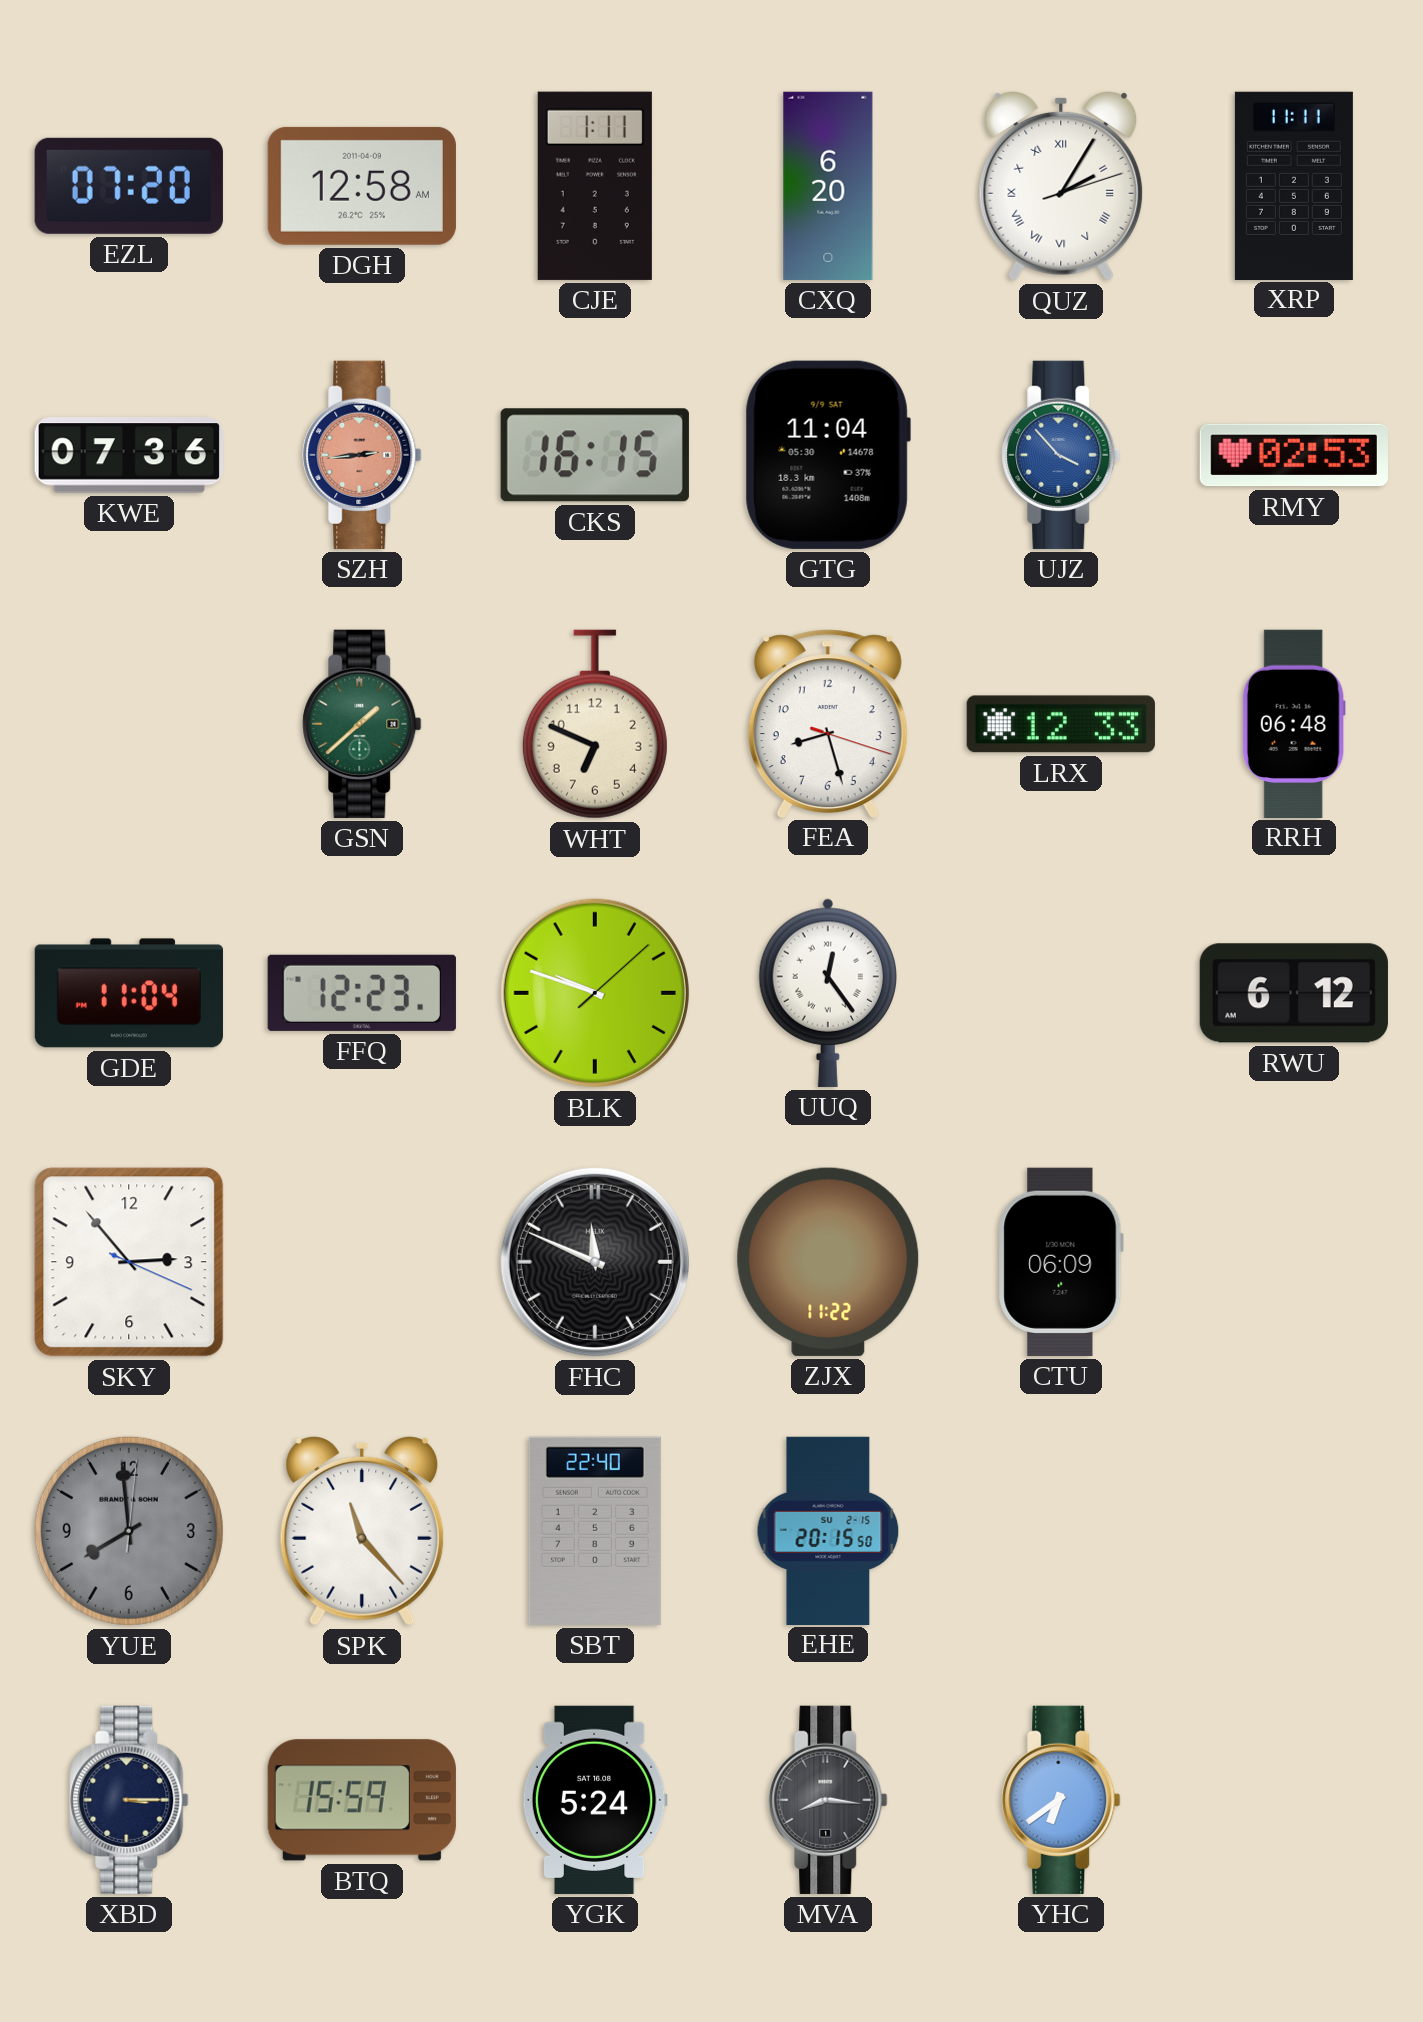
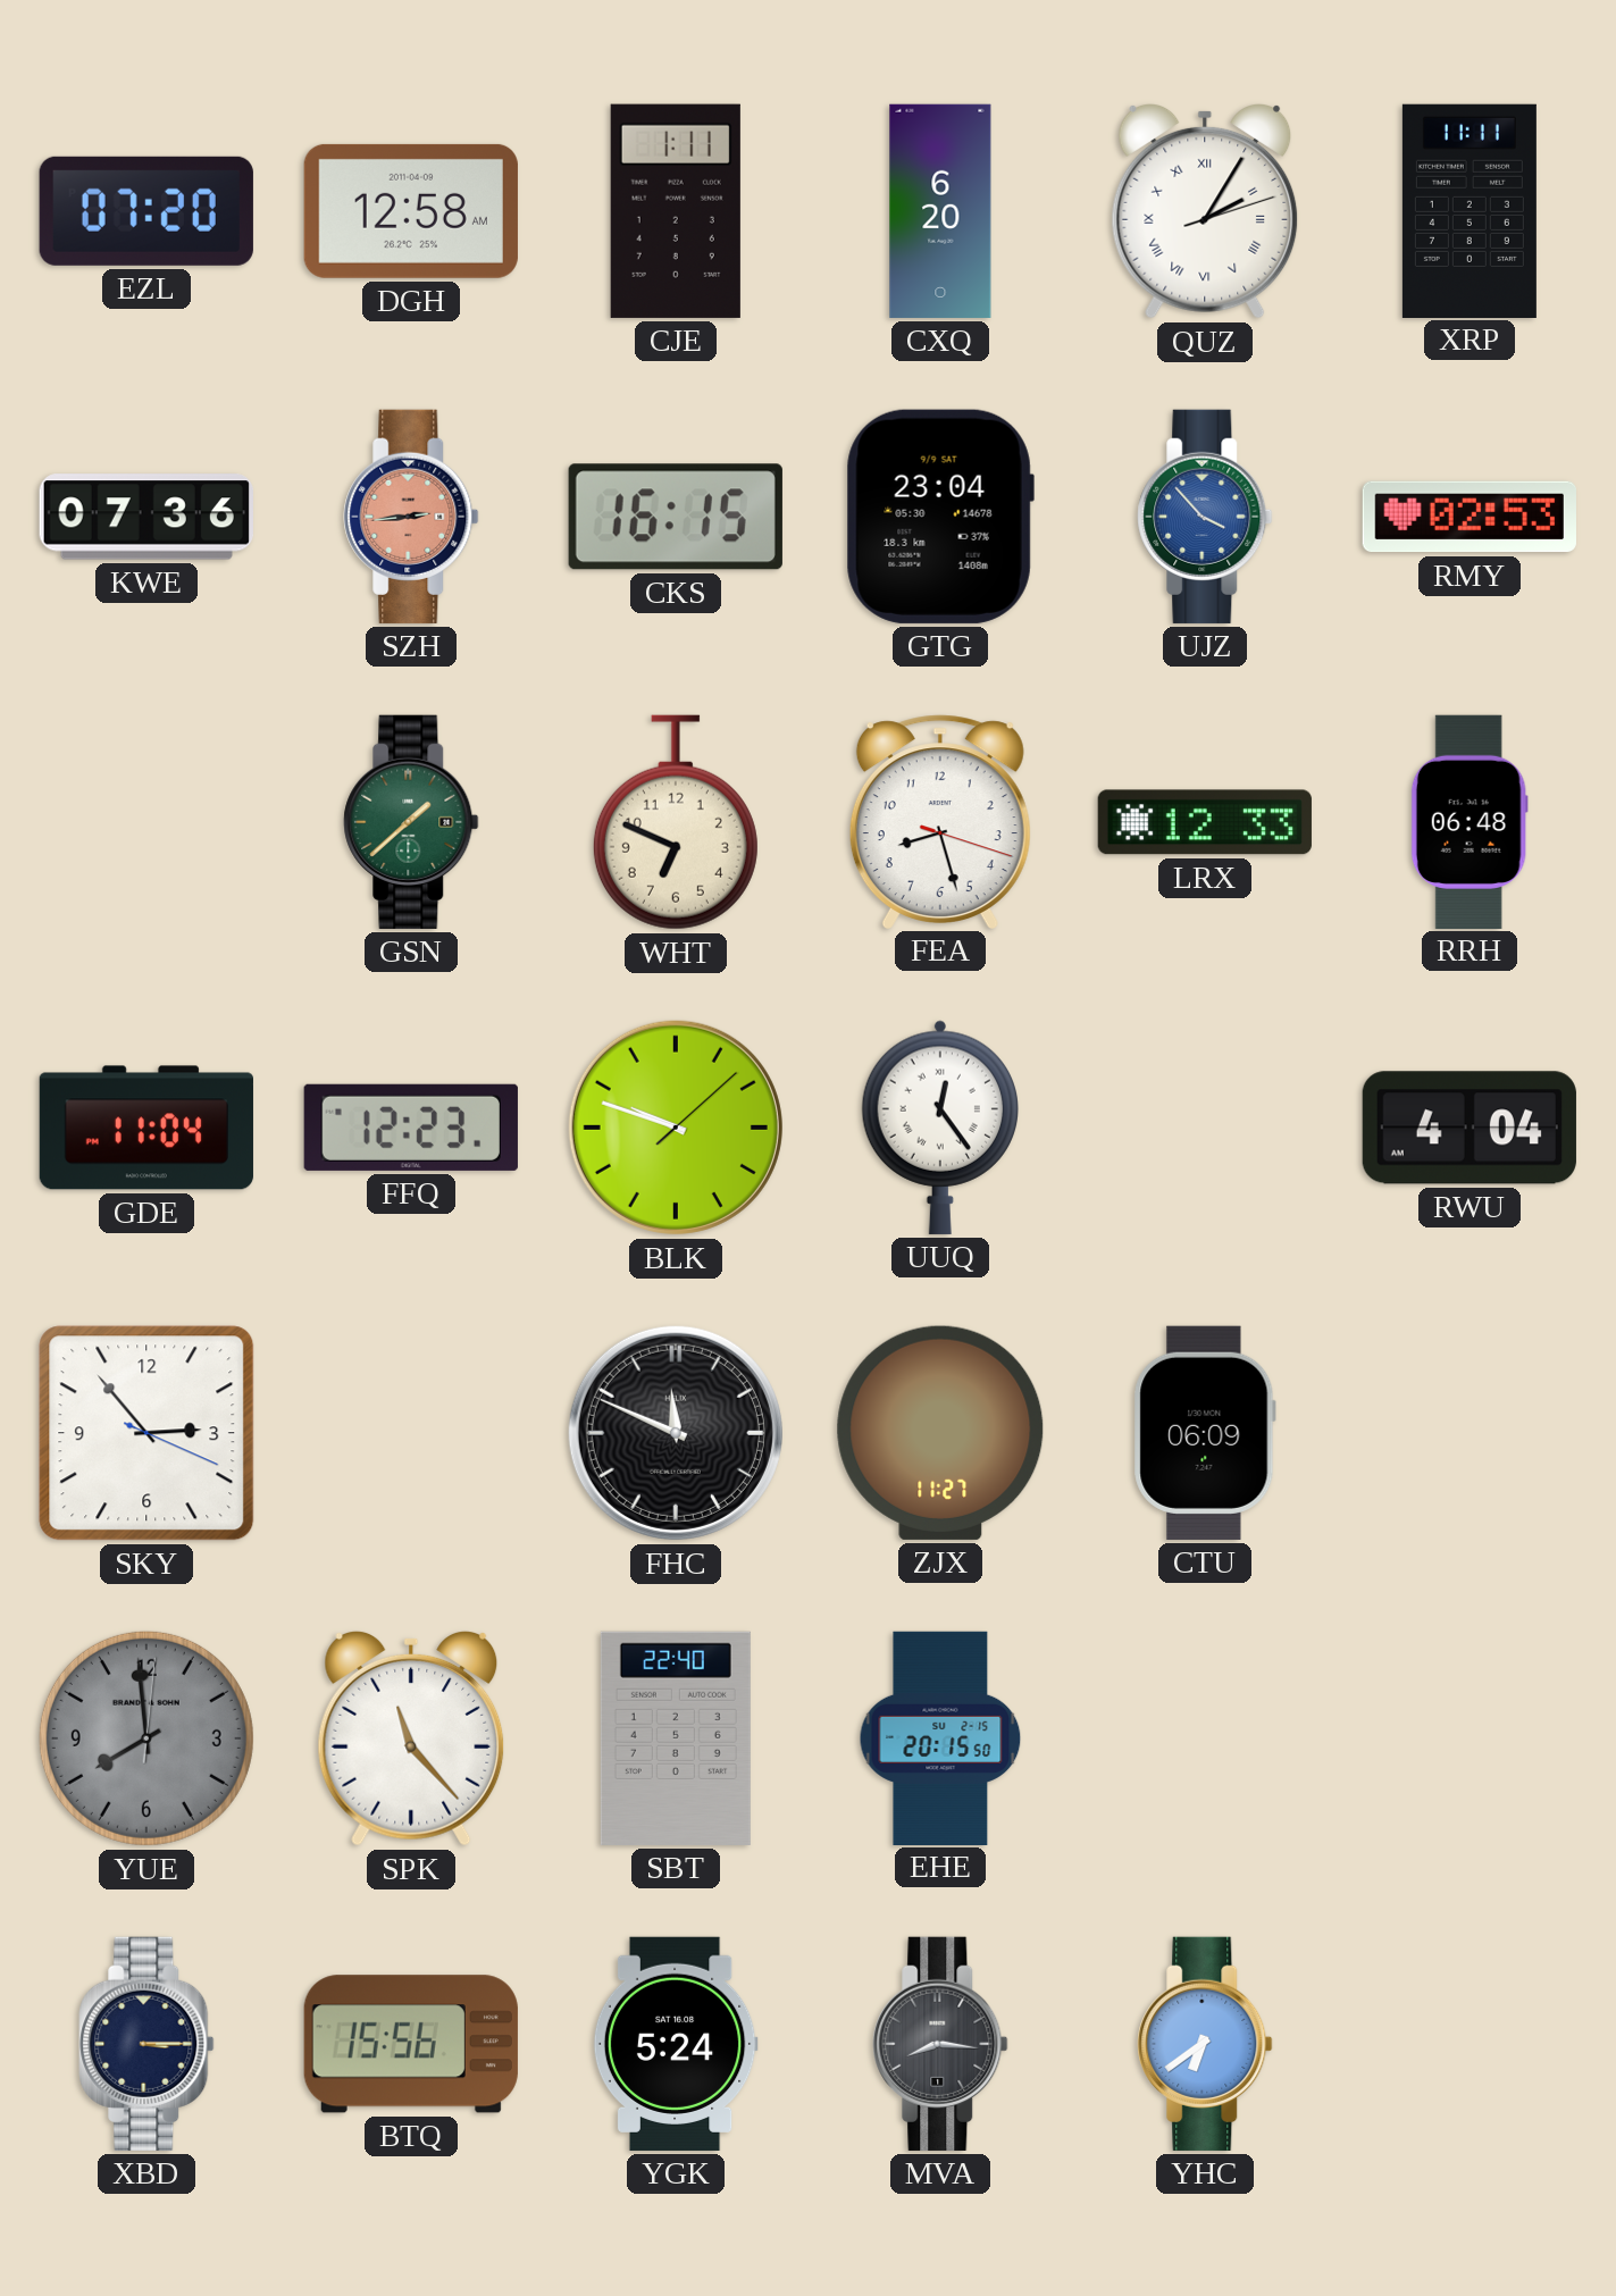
GTG: 11:04 -> 23:04 (940, 517)
RWU: 6:12 -> 4:04 (1470, 1128)
ZJX: 11:22 -> 11:27 (940, 1433)
BTQ: 15:59 -> 15:56 (411, 2044)
